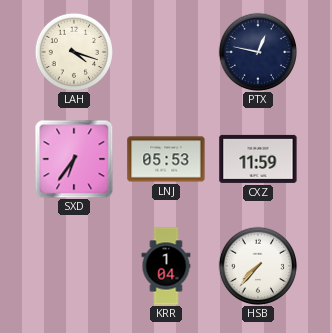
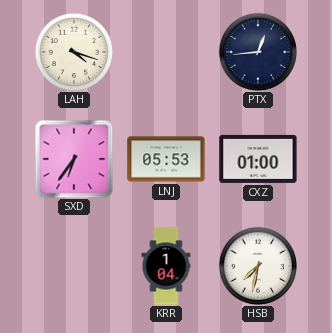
PTX: 12:47 -> 12:44 (257, 51)
CXZ: 11:59 -> 01:00 (258, 159)
HSB: 7:37 -> 7:32 (257, 265)
